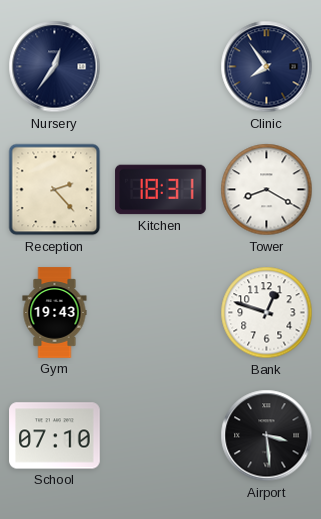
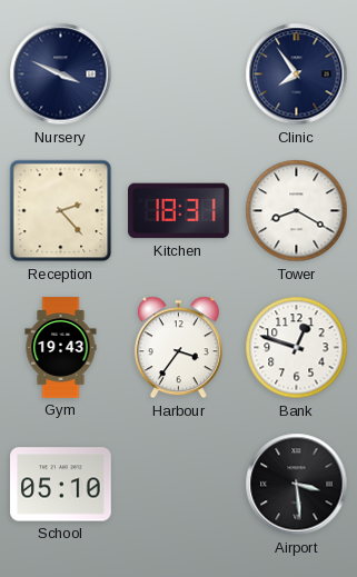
Nursery: 12:36 -> 3:49 (61, 74)
Harbour: none -> 3:36 (178, 348)
School: 07:10 -> 05:10 (61, 485)
